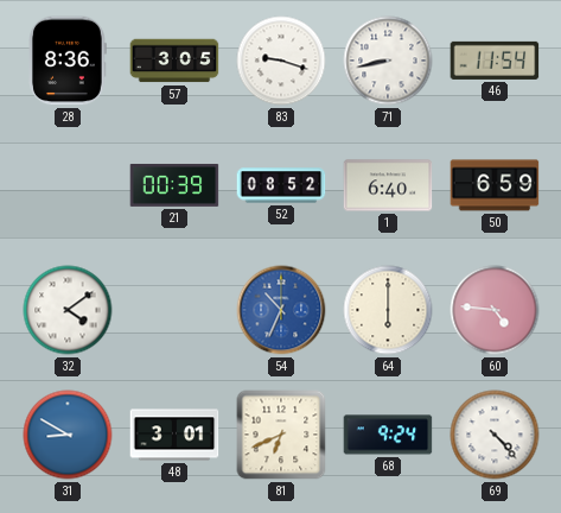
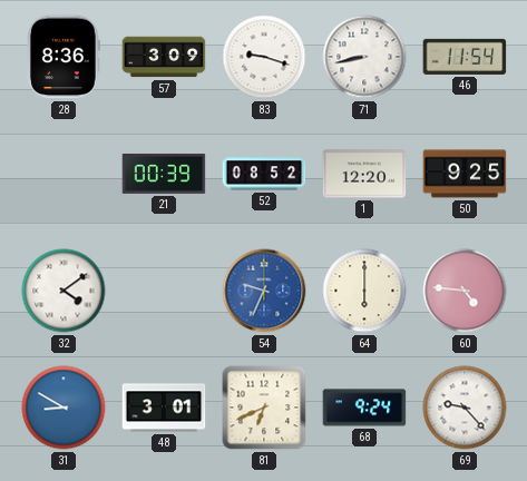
57: 3:05 -> 3:09 (164, 57)
1: 6:40 -> 12:20 (364, 174)
50: 6:59 -> 9:25 (465, 174)
54: 10:34 -> 9:34 (264, 291)
69: 4:23 -> 9:23 (465, 408)
